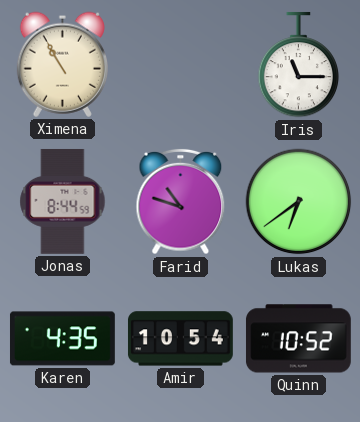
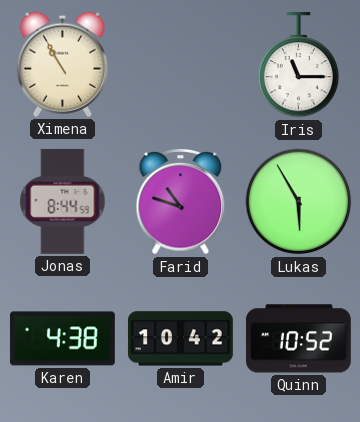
Lukas: 6:39 -> 5:55 (299, 202)
Karen: 4:35 -> 4:38 (62, 339)
Amir: 10:54 -> 10:42 (180, 339)
